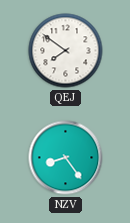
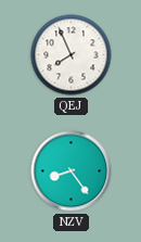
QEJ: 7:51 -> 7:56 (72, 55)
